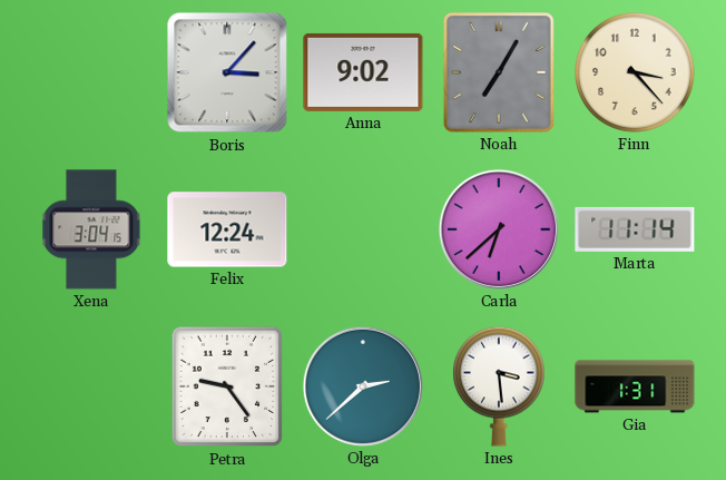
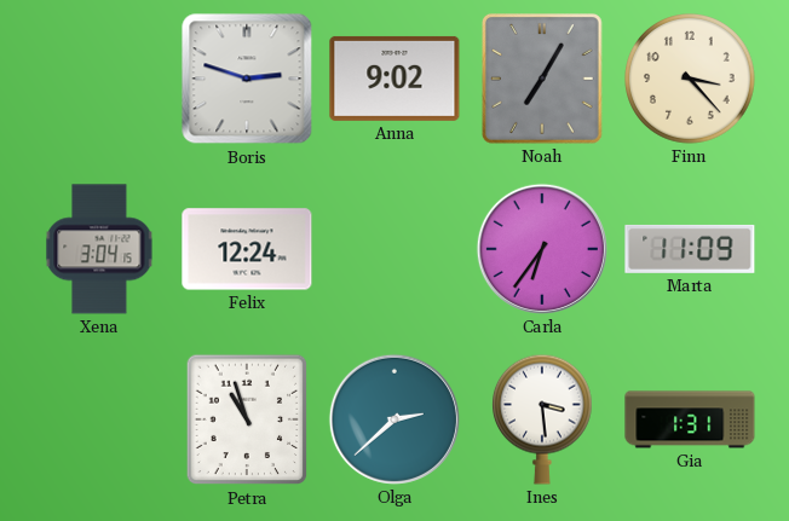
Boris: 3:07 -> 2:48 (247, 79)
Carla: 6:38 -> 6:36 (542, 249)
Marta: 11:14 -> 11:09 (690, 249)
Petra: 9:24 -> 10:57 (247, 419)
